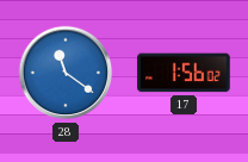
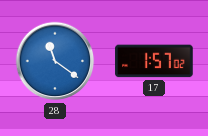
17: 1:56 -> 1:57 (154, 61)
